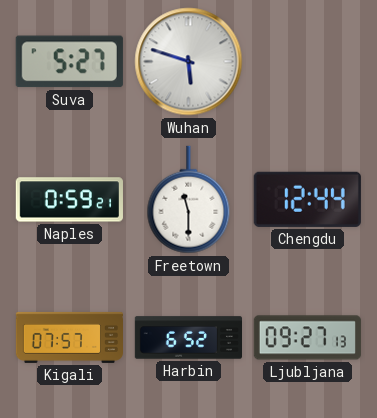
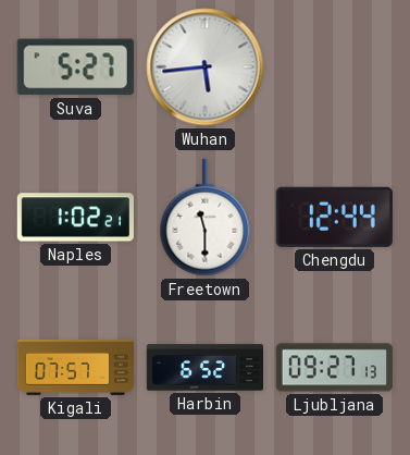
Wuhan: 5:48 -> 5:44 (206, 67)
Naples: 0:59 -> 1:02 (75, 218)
